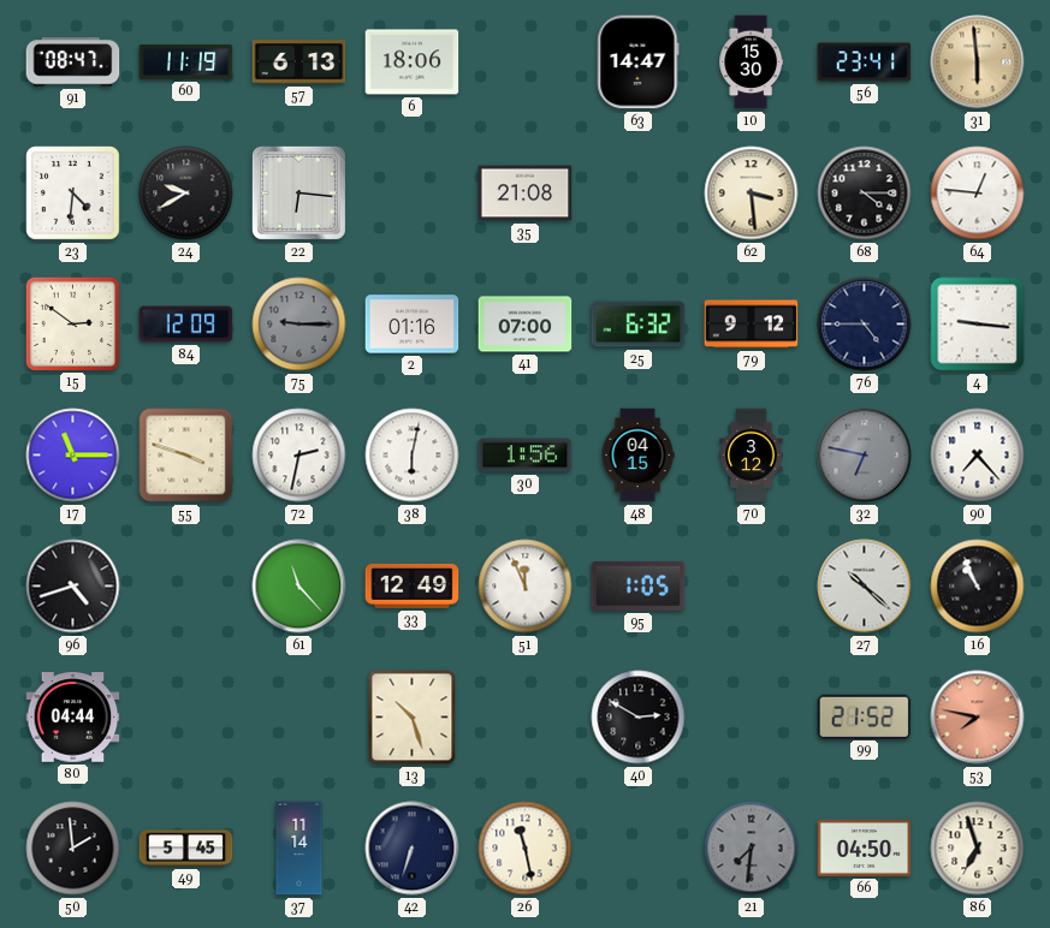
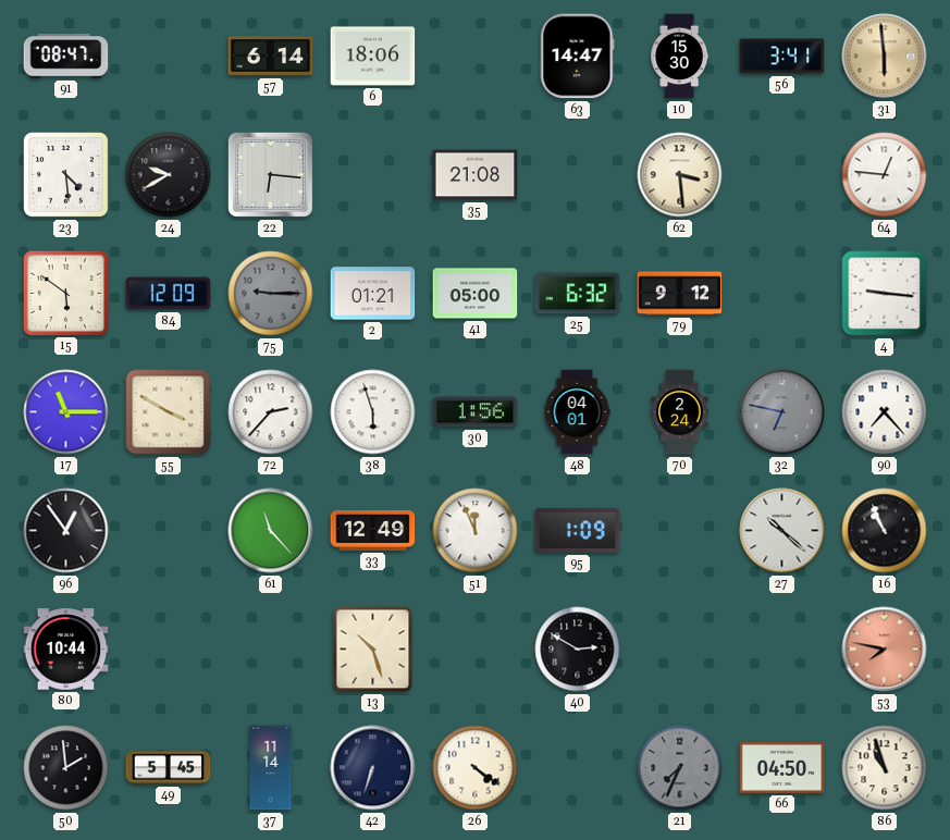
60: 11:19 -> none (186, 61)
57: 6:13 -> 6:14 (271, 57)
56: 23:41 -> 3:41 (782, 57)
23: 4:31 -> 4:29 (66, 175)
68: 4:15 -> none (865, 194)
15: 2:51 -> 5:51 (65, 293)
2: 01:16 -> 01:21 (373, 294)
41: 07:00 -> 05:00 (476, 294)
76: 4:45 -> none (865, 325)
55: 3:48 -> 3:50 (169, 412)
72: 2:32 -> 2:37 (271, 412)
38: 6:02 -> 5:57 (373, 412)
48: 04:15 -> 04:01 (577, 412)
70: 3:12 -> 2:24 (680, 412)
96: 4:42 -> 12:54 (66, 531)
95: 1:05 -> 1:09 (578, 531)
80: 04:44 -> 10:44 (66, 650)
99: 21:52 -> none (865, 716)
26: 11:28 -> 4:21 (476, 768)
21: 7:31 -> 7:34 (680, 768)
86: 6:57 -> 10:57 (885, 768)
